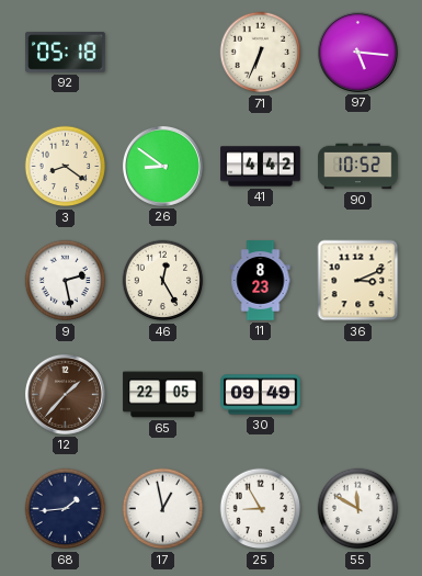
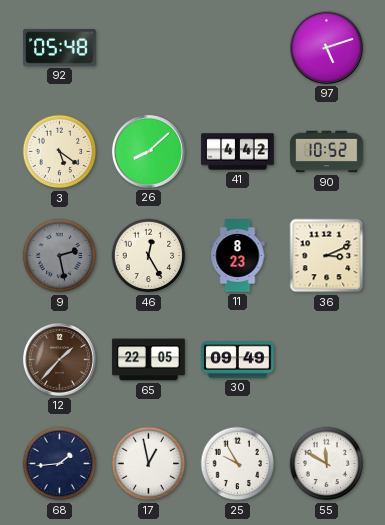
92: 05:18 -> 05:48 (60, 48)
71: 6:34 -> none (261, 53)
97: 5:16 -> 5:12 (326, 47)
3: 8:21 -> 5:21 (60, 152)
26: 8:51 -> 8:08 (148, 151)
9 dial: white -> grey (60, 256)
25: 8:55 -> 9:55 (238, 464)
